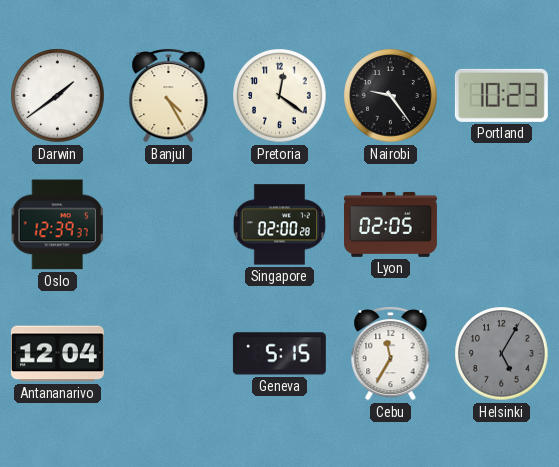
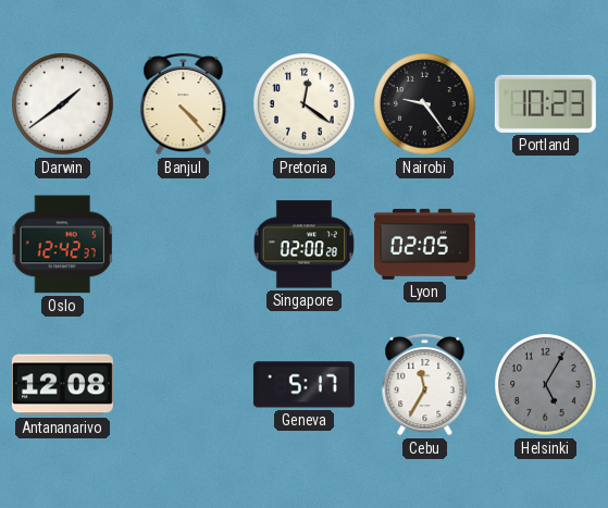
Banjul: 4:25 -> 4:23 (184, 103)
Oslo: 12:39 -> 12:42 (62, 245)
Antananarivo: 12:04 -> 12:08 (62, 385)
Geneva: 5:15 -> 5:17 (303, 385)
